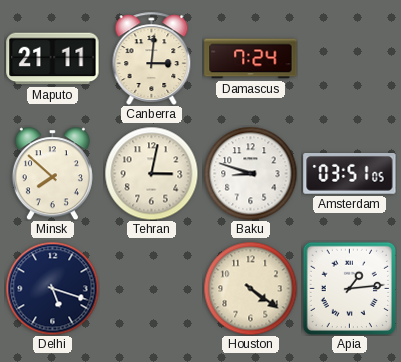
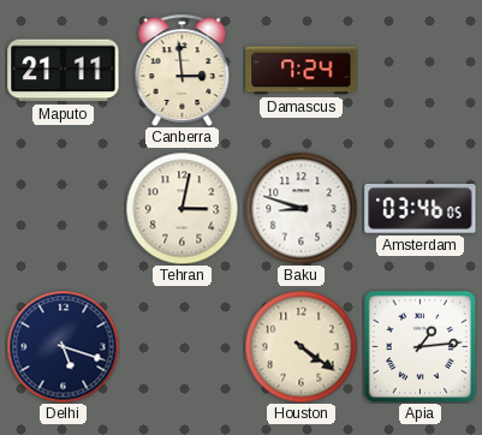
Canberra: 3:01 -> 2:59 (183, 70)
Minsk: 7:52 -> none (52, 173)
Amsterdam: 03:51 -> 03:46 (421, 209)
